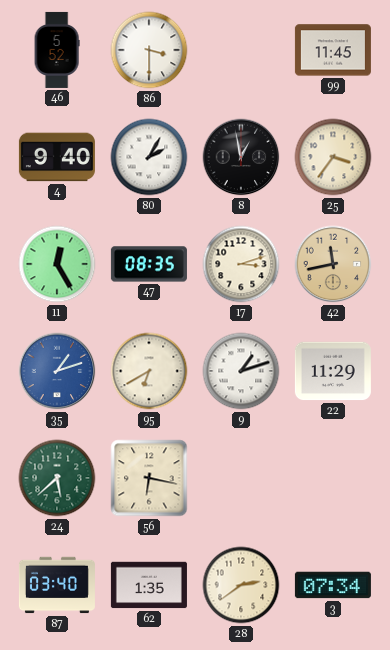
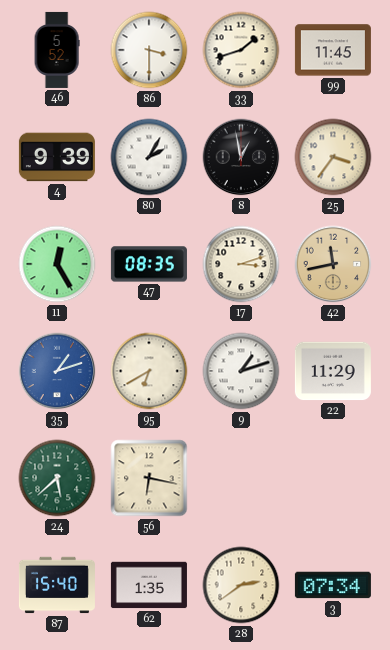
33: none -> 1:42 (241, 50)
4: 9:40 -> 9:39 (57, 157)
87: 03:40 -> 15:40 (57, 585)
